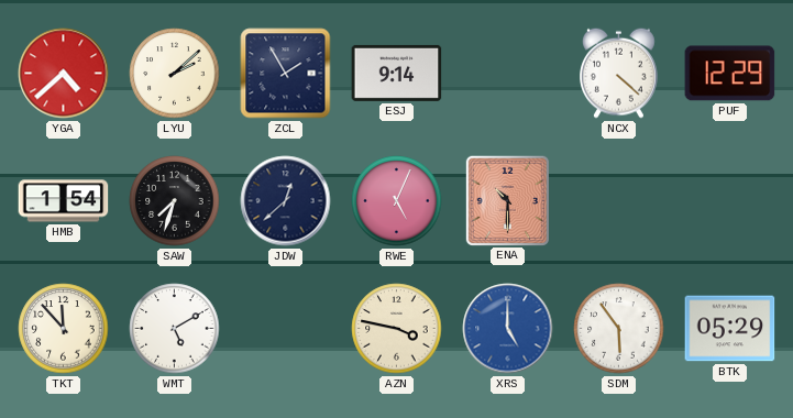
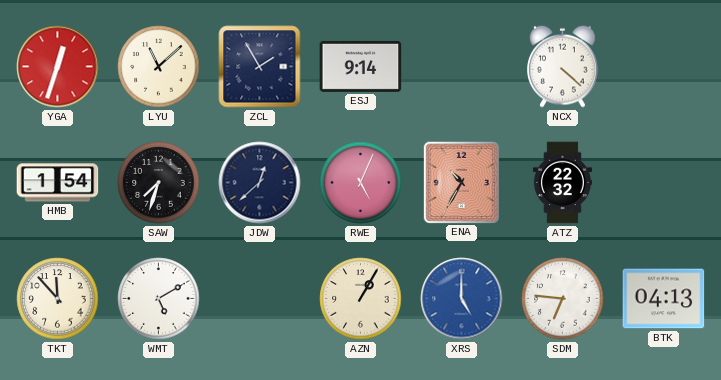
YGA: 4:38 -> 12:33 (58, 67)
LYU: 2:08 -> 11:08 (159, 67)
PUF: 12:29 -> none (730, 74)
ENA: 10:30 -> 10:35 (461, 182)
ATZ: none -> 22:32 (562, 183)
AZN: 3:47 -> 1:05 (361, 299)
SDM: 5:54 -> 6:46 (563, 299)
BTK: 05:29 -> 04:13 (664, 299)
